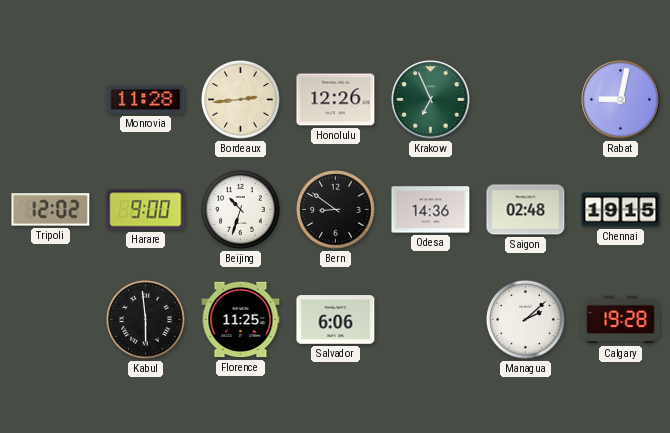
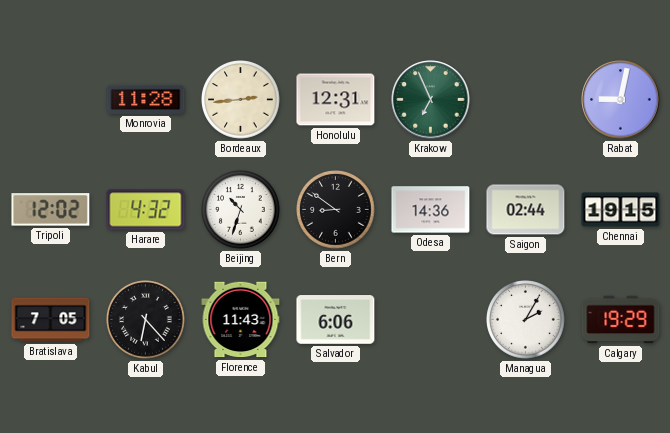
Honolulu: 12:26 -> 12:31 (336, 100)
Harare: 9:00 -> 4:32 (146, 210)
Saigon: 02:48 -> 02:44 (526, 210)
Bratislava: none -> 7:05 (51, 320)
Kabul: 5:59 -> 6:23 (146, 320)
Florence: 11:25 -> 11:43 (241, 320)
Managua: 2:08 -> 2:05 (526, 320)
Calgary: 19:28 -> 19:29 (621, 320)
